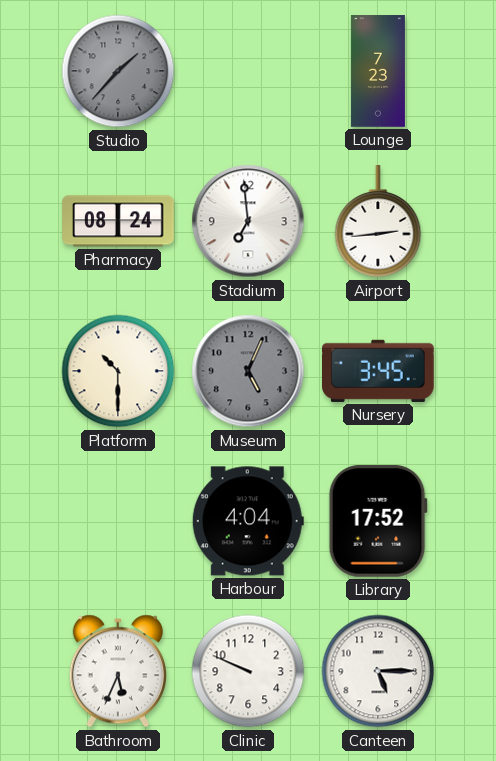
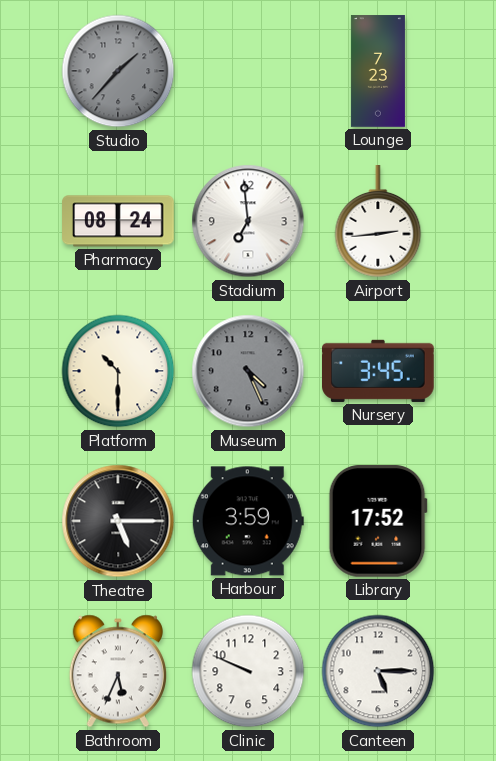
Museum: 5:04 -> 4:26 (248, 371)
Theatre: none -> 5:15 (118, 521)
Harbour: 4:04 -> 3:59 (248, 521)
